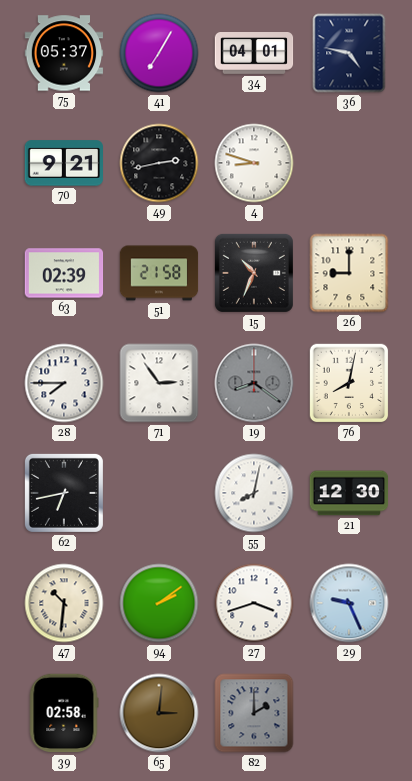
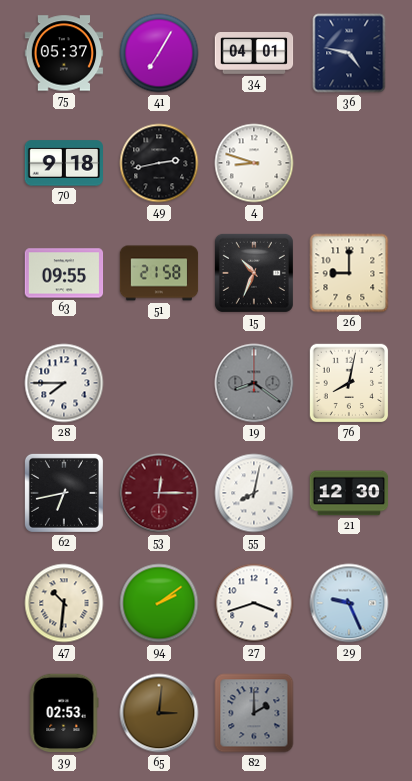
70: 9:21 -> 9:18 (64, 163)
63: 02:39 -> 09:55 (64, 273)
71: 2:54 -> none (159, 383)
53: none -> 12:15 (159, 493)
39: 02:58 -> 02:53 (64, 713)
